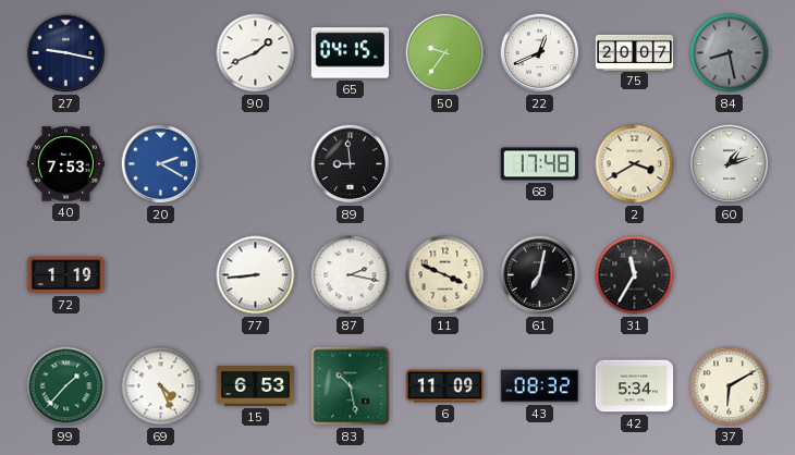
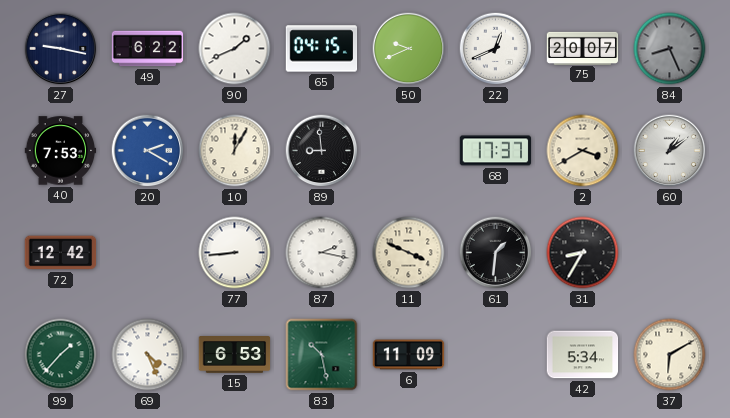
49: none -> 6:22 (148, 49)
50: 9:36 -> 9:41 (409, 49)
84: 8:28 -> 8:26 (670, 49)
10: none -> 12:05 (235, 151)
68: 17:48 -> 17:37 (496, 151)
60: 1:12 -> 1:09 (670, 151)
72: 1:19 -> 12:42 (61, 253)
61: 7:02 -> 1:31 (496, 253)
31: 11:35 -> 8:35 (583, 253)
43: 08:32 -> none (540, 386)
